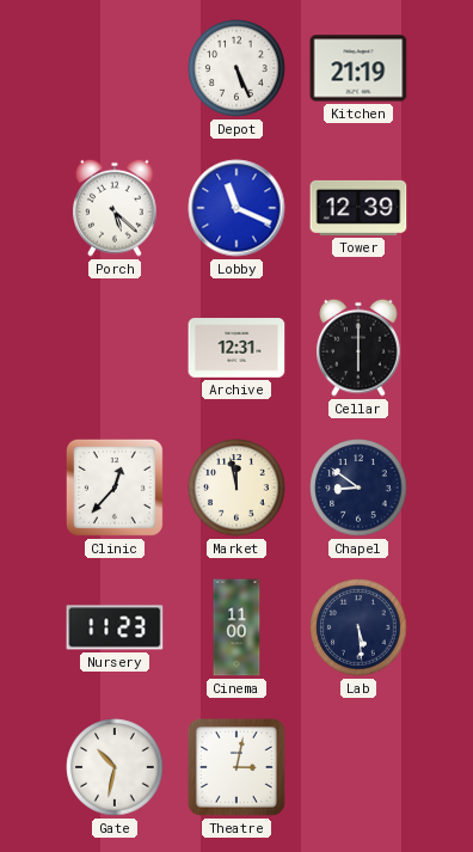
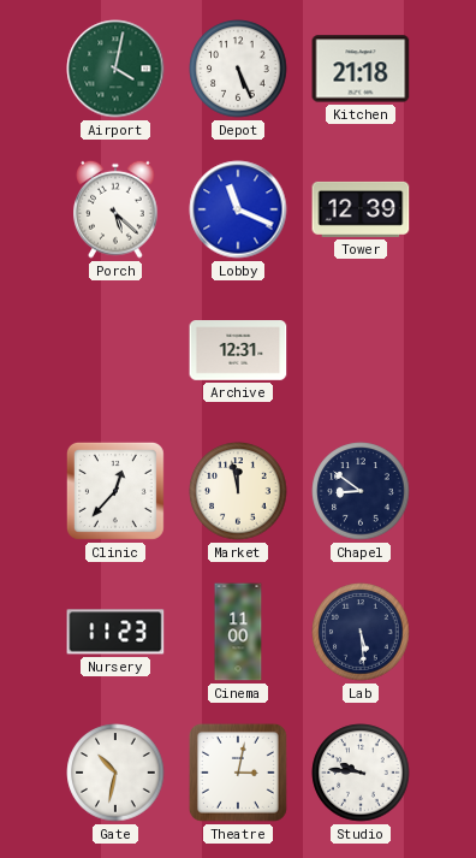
Airport: none -> 4:02 (115, 69)
Kitchen: 21:19 -> 21:18 (361, 69)
Cellar: 6:00 -> none (358, 348)
Studio: none -> 9:46 (361, 773)
